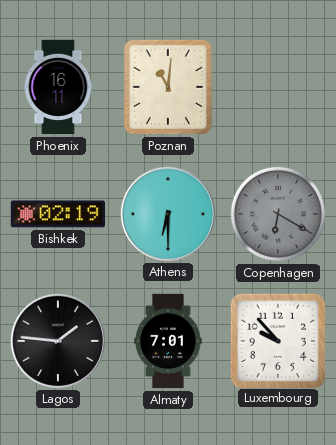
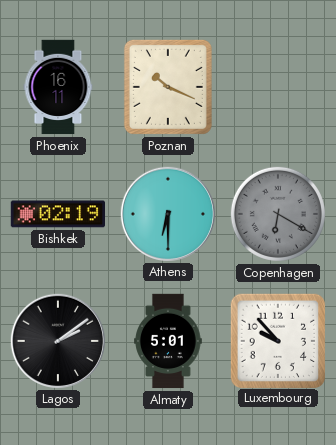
Poznan: 11:01 -> 10:19 (168, 87)
Lagos: 1:46 -> 2:09 (57, 340)
Almaty: 7:01 -> 5:01 (168, 341)
